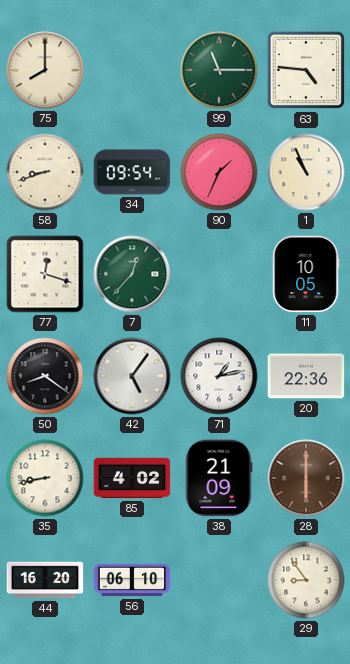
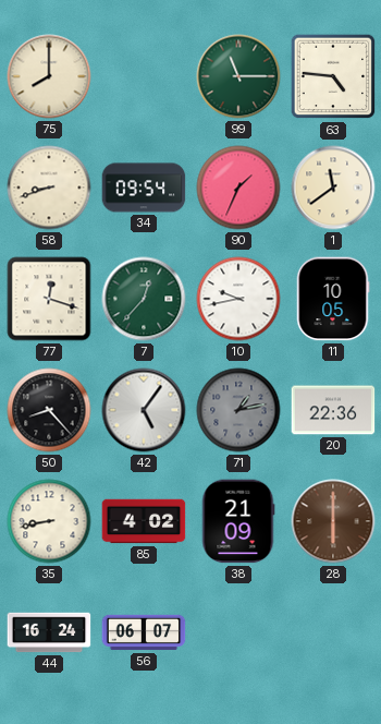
1: 10:56 -> 11:39 (333, 188)
10: none -> 9:43 (238, 299)
50: 8:21 -> 8:23 (49, 410)
71 dial: white -> grey (238, 410)
44: 16:20 -> 16:24 (49, 632)
56: 06:10 -> 06:07 (144, 632)
29: 8:54 -> none (306, 580)
